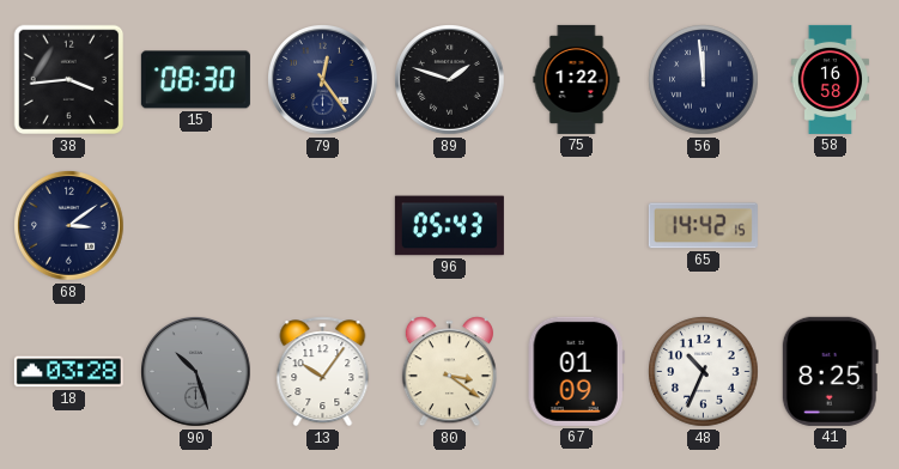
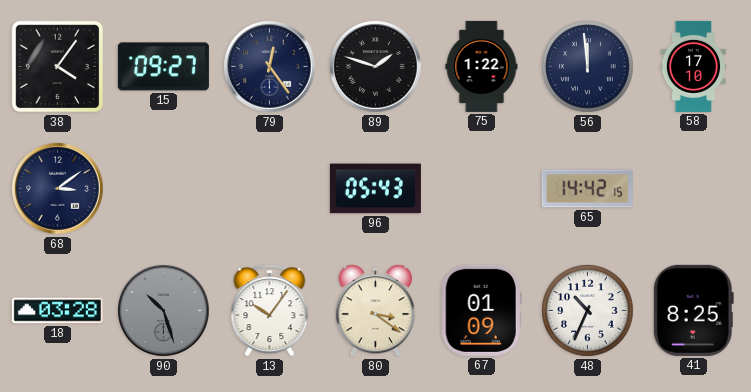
38: 3:44 -> 4:06 (58, 67)
15: 08:30 -> 09:27 (163, 67)
58: 16:58 -> 17:10 (694, 66)
